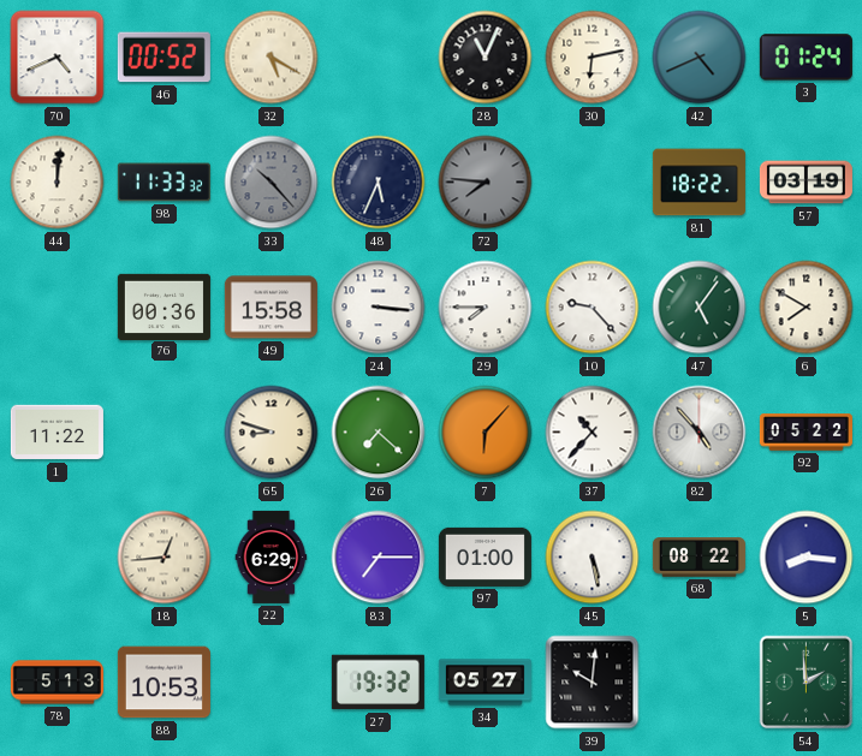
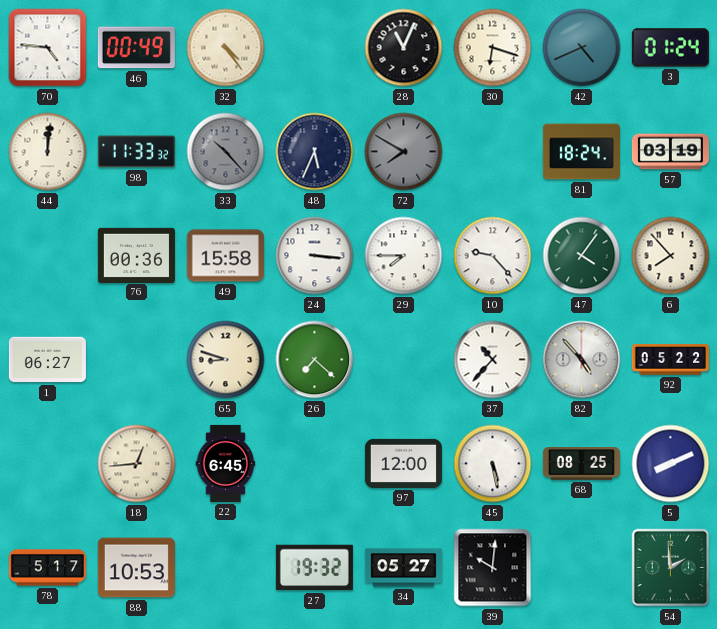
70: 4:41 -> 4:46 (48, 48)
46: 00:52 -> 00:49 (136, 48)
32: 5:20 -> 4:24 (226, 48)
30: 6:13 -> 6:18 (493, 48)
72: 7:46 -> 7:50 (404, 152)
81: 18:22 -> 18:24 (581, 152)
47: 5:06 -> 4:06 (582, 256)
6: 7:50 -> 7:53 (671, 256)
1: 11:22 -> 06:27 (47, 360)
7: 6:07 -> none (486, 433)
22: 6:29 -> 6:45 (226, 463)
83: 7:15 -> none (379, 558)
97: 01:00 -> 12:00 (403, 463)
68: 08:22 -> 08:25 (581, 464)
5: 8:16 -> 8:11 (671, 464)
78: 5:13 -> 5:17 (47, 568)
